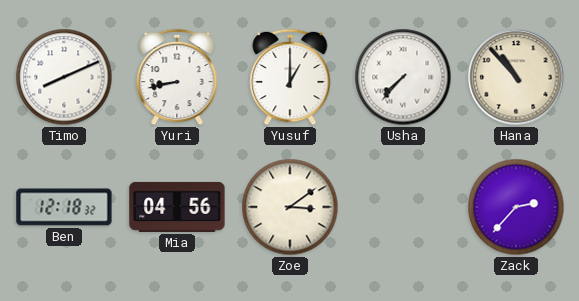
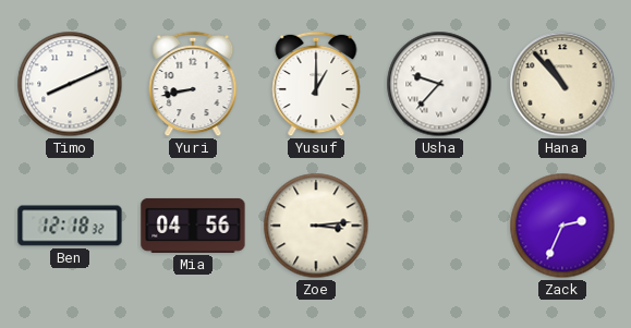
Usha: 7:37 -> 9:37 (439, 84)
Zoe: 3:09 -> 3:14 (316, 226)
Zack: 2:37 -> 2:34 (562, 226)
